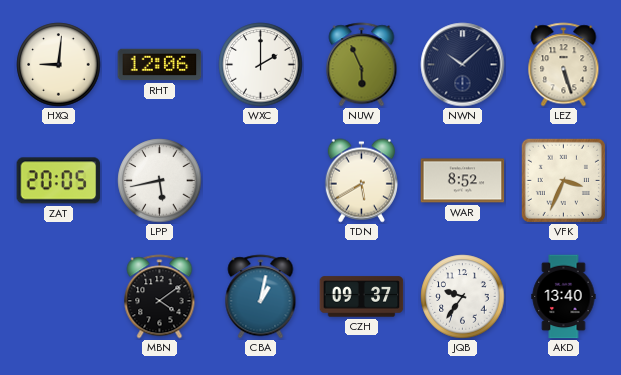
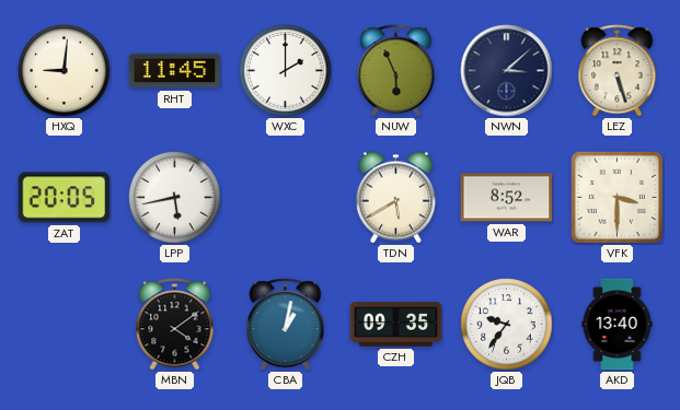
RHT: 12:06 -> 11:45 (175, 71)
NWN: 10:08 -> 3:08 (507, 71)
VFK: 3:34 -> 3:30 (616, 197)
CZH: 09:37 -> 09:35 (396, 325)
